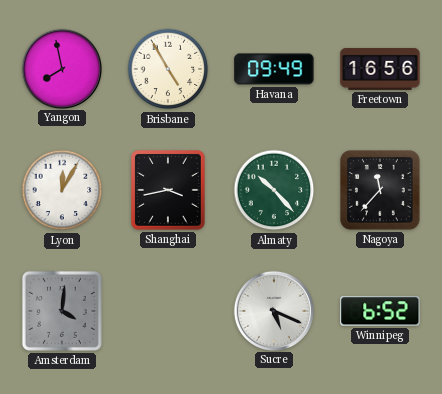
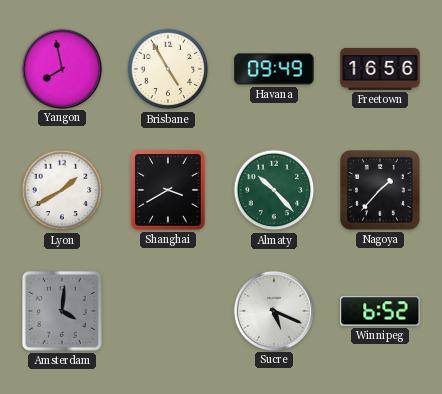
Lyon: 12:05 -> 1:40 (62, 190)
Shanghai: 3:43 -> 3:40 (169, 191)
Nagoya: 11:37 -> 1:37 (381, 191)
